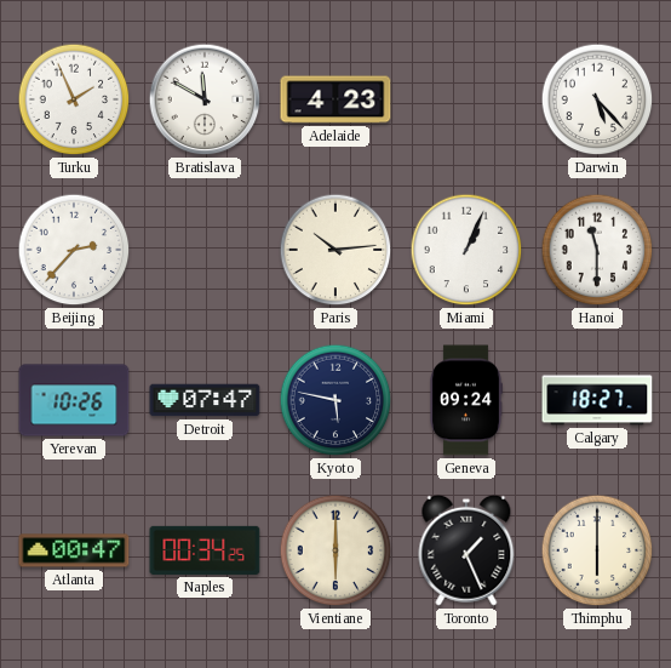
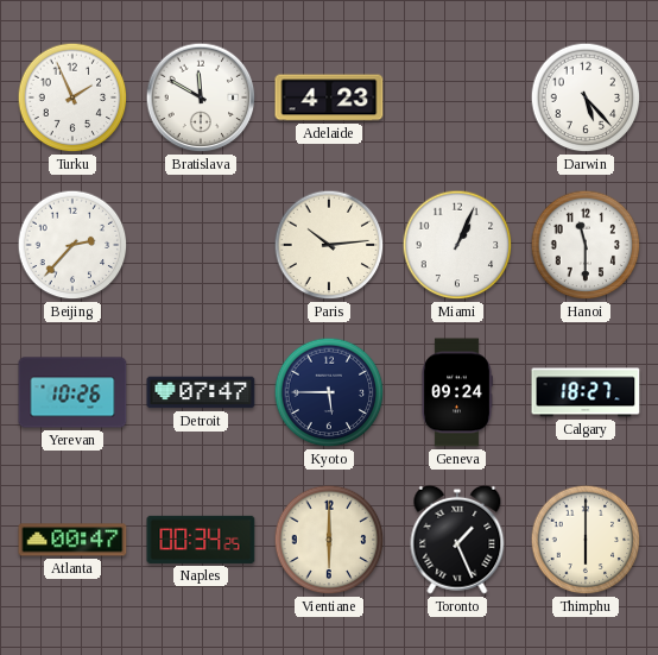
Kyoto: 5:47 -> 5:45 (329, 392)
